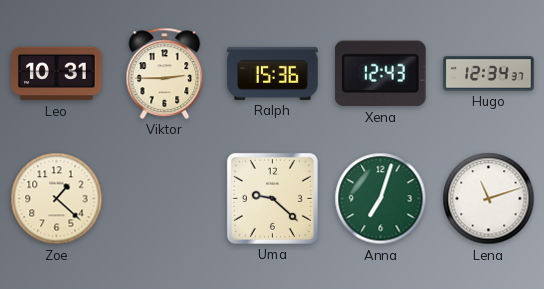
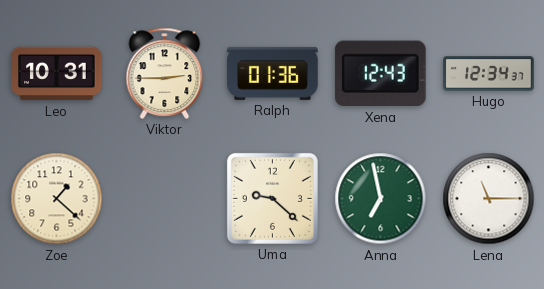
Ralph: 15:36 -> 01:36 (273, 73)
Anna: 7:03 -> 6:58 (381, 199)
Lena: 11:12 -> 11:15 (489, 199)
